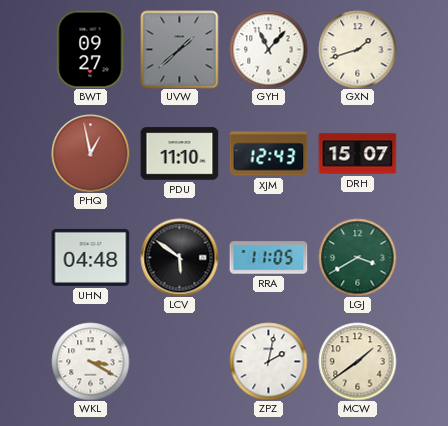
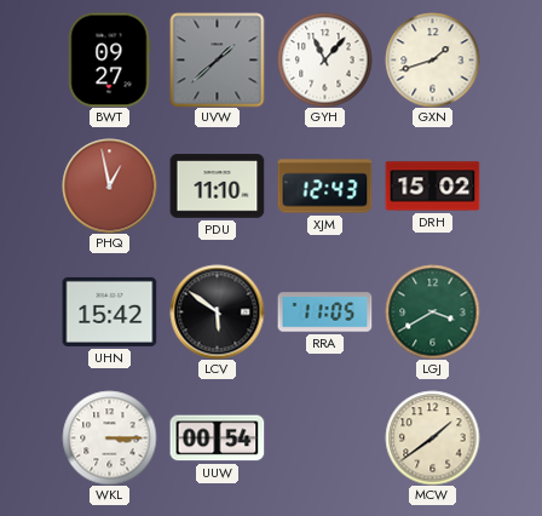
DRH: 15:07 -> 15:02 (432, 187)
UHN: 04:48 -> 15:42 (109, 311)
WKL: 3:20 -> 3:15 (109, 437)
UUW: none -> 00:54 (217, 438)
ZPZ: 2:02 -> none (268, 361)
